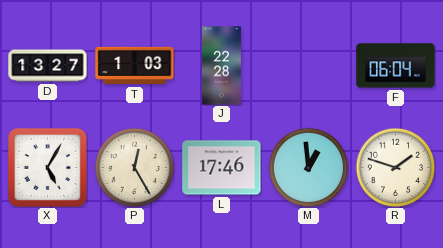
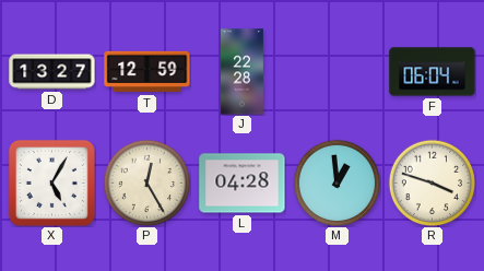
T: 1:03 -> 12:59 (147, 72)
L: 17:46 -> 04:28 (243, 184)
R: 1:48 -> 3:48 (432, 182)
